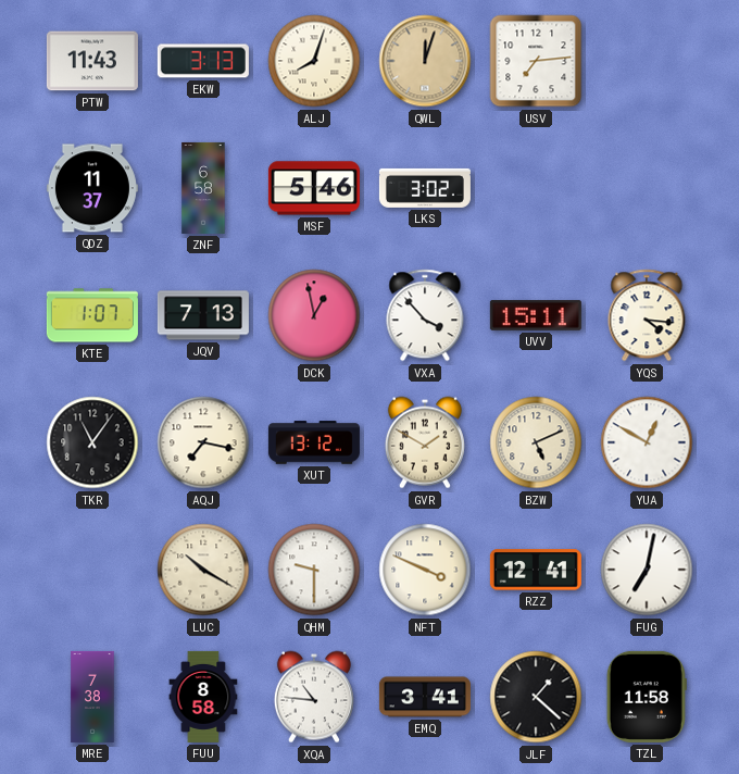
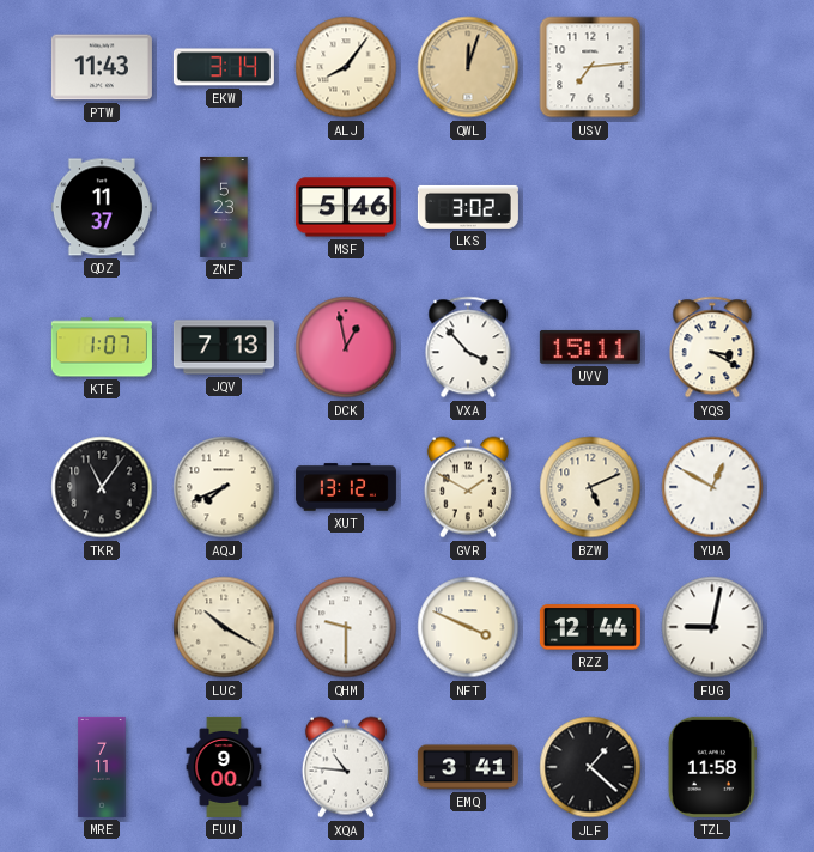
EKW: 3:13 -> 3:14 (224, 67)
ALJ: 8:03 -> 8:06 (346, 67)
ZNF: 6:58 -> 5:23 (224, 207)
YQS: 4:16 -> 3:20 (712, 347)
AQJ: 7:17 -> 7:41 (224, 487)
RZZ: 12:41 -> 12:44 (590, 627)
FUG: 7:02 -> 9:02 (712, 627)
MRE: 7:38 -> 7:11 (102, 767)
FUU: 8:58 -> 9:00 (224, 767)
